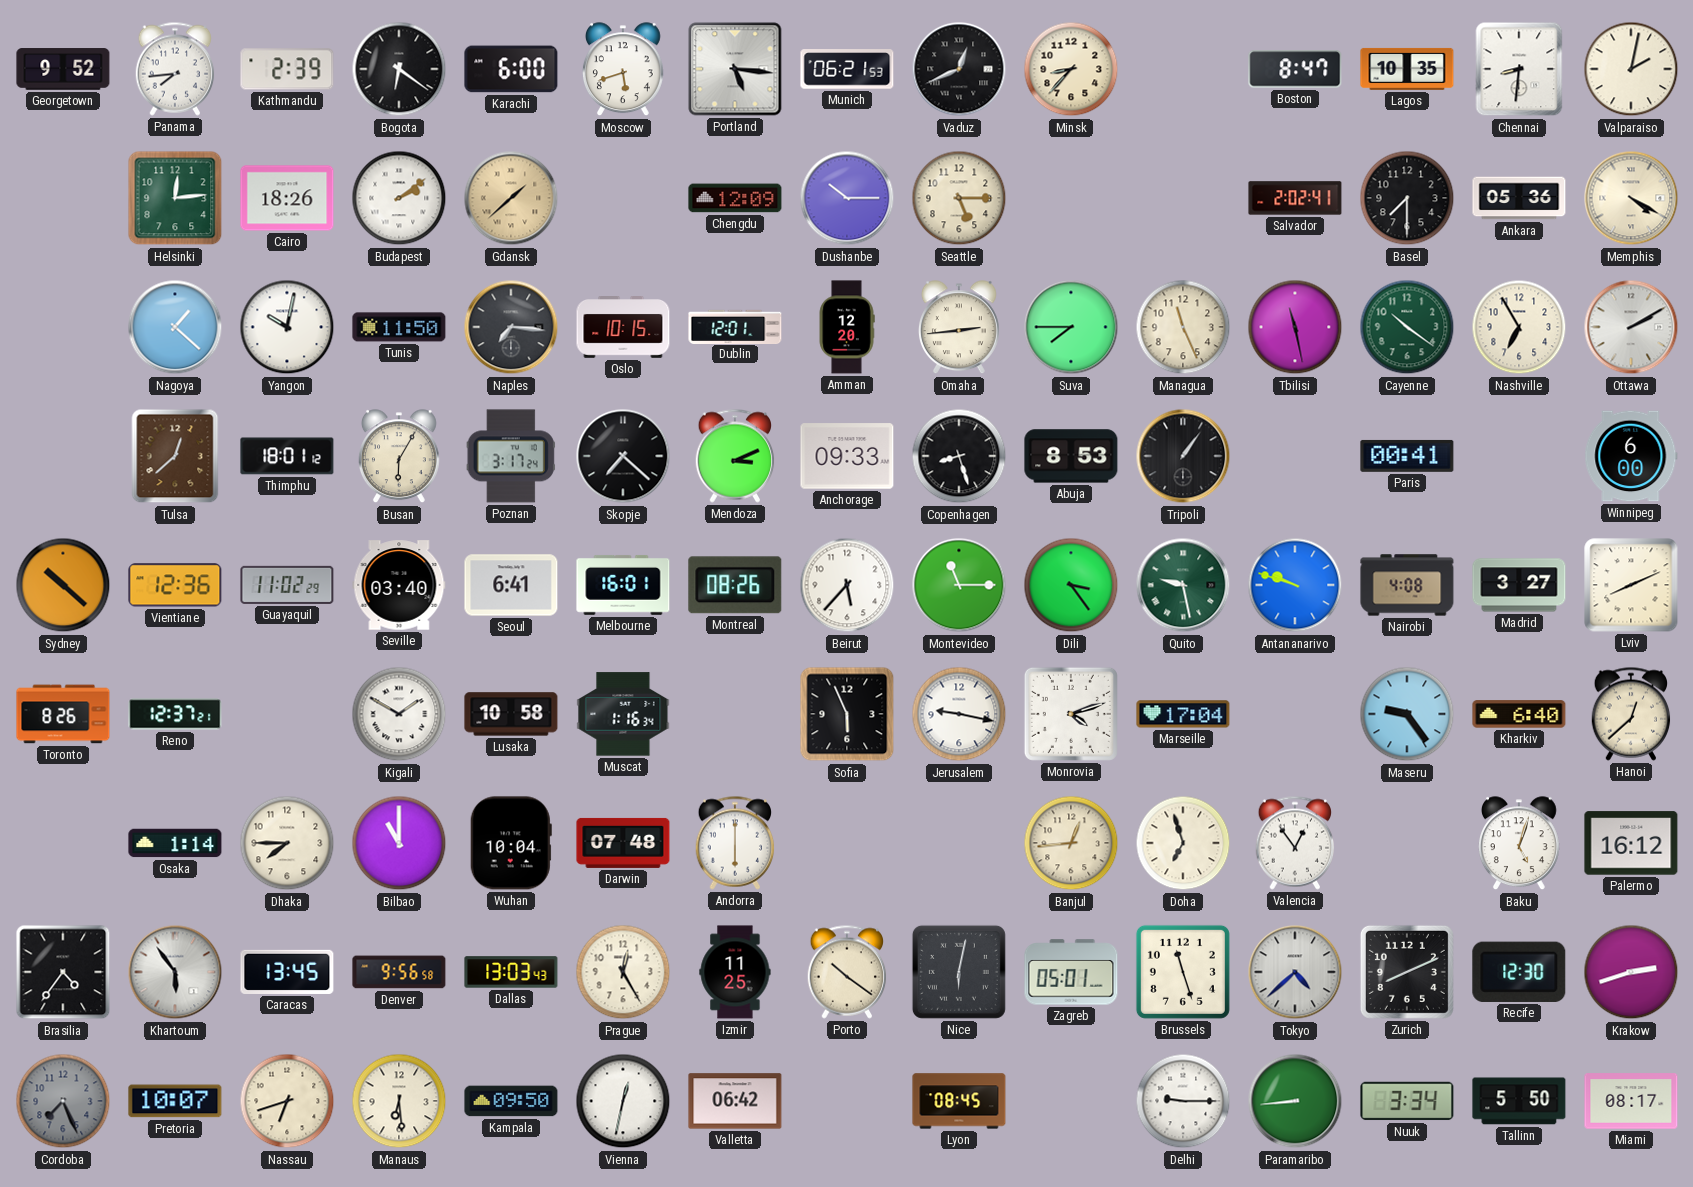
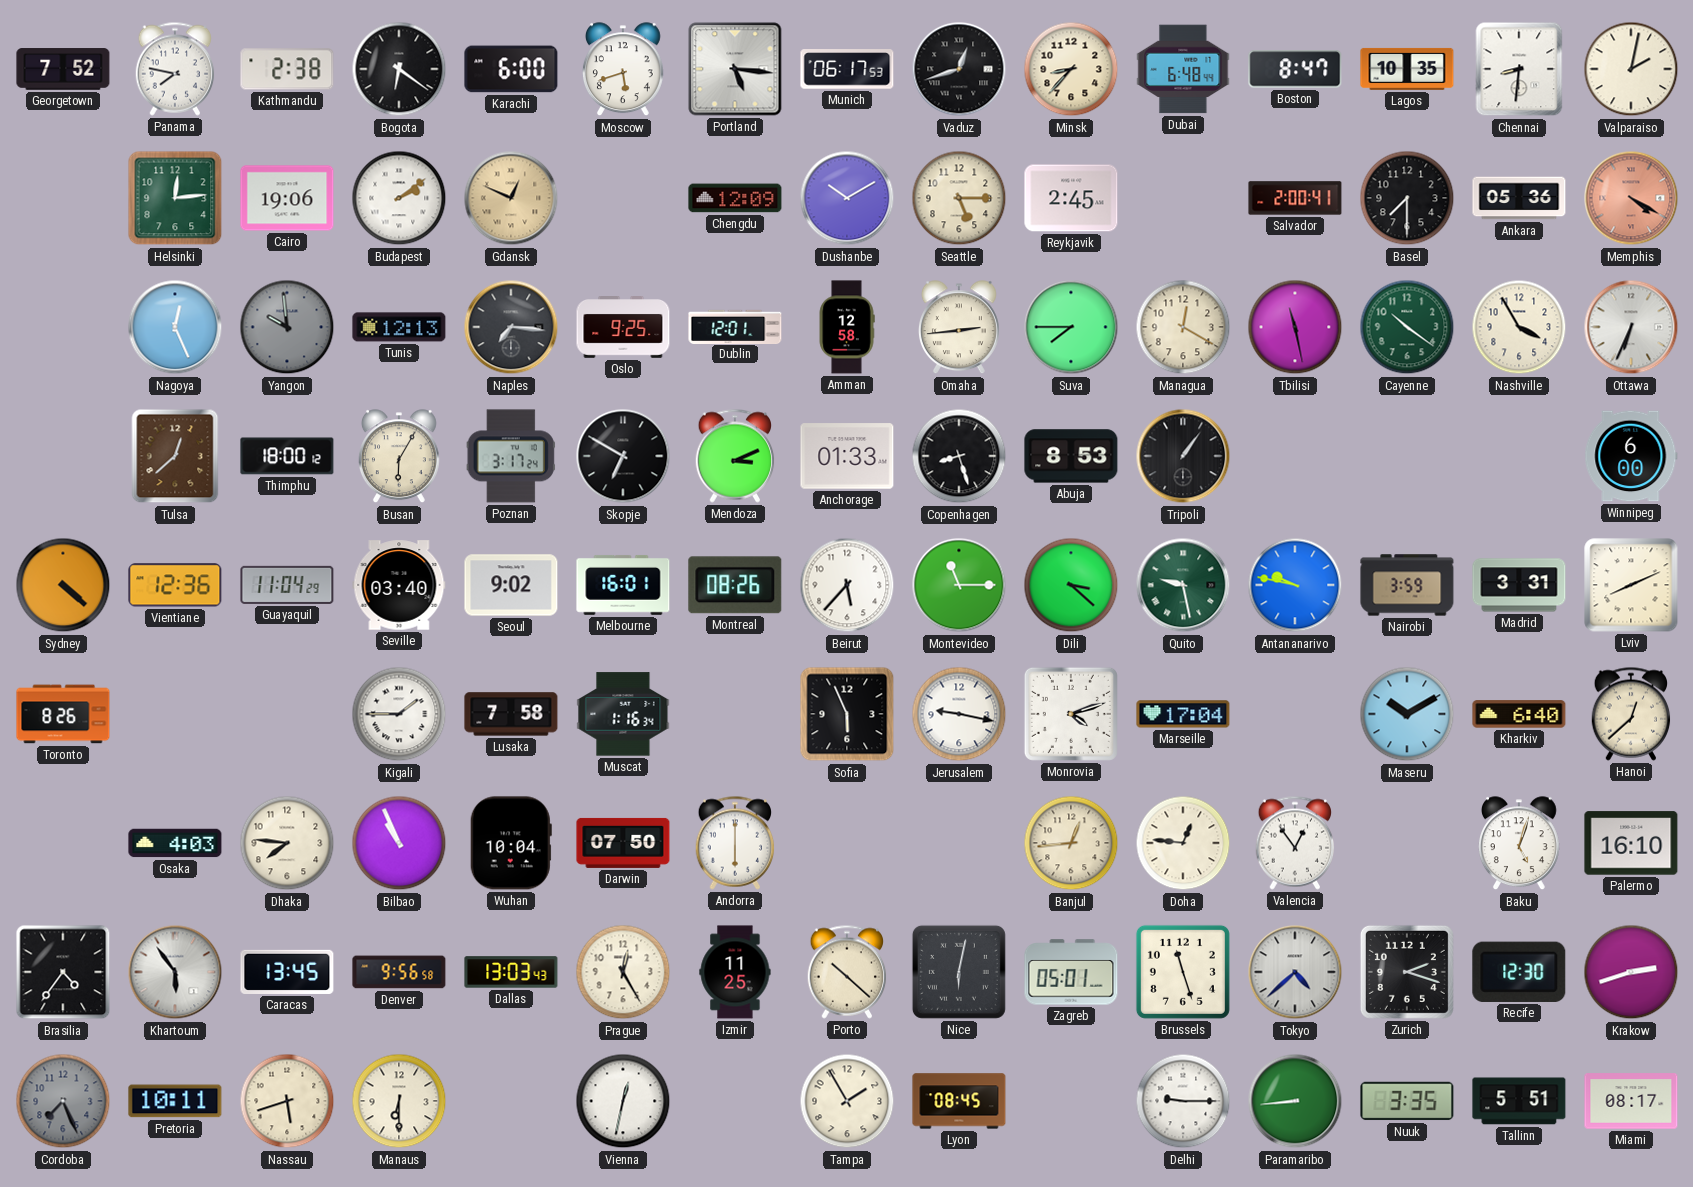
Georgetown: 9:52 -> 7:52 (63, 69)
Panama: 7:44 -> 7:47 (175, 69)
Kathmandu: 2:39 -> 2:38 (287, 69)
Munich: 06:21 -> 06:17 (847, 69)
Vaduz: 12:41 -> 12:42 (959, 69)
Dubai: none -> 6:48 (1183, 69)
Cairo: 18:26 -> 19:06 (287, 198)
Gdansk: 1:38 -> 12:49 (511, 198)
Dushanbe: 10:15 -> 10:10 (847, 198)
Reykjavik: none -> 2:45 (1071, 198)
Salvador: 2:02 -> 2:00 (1295, 198)
Memphis dial: cream -> salmon (1631, 198)
Nagoya: 1:22 -> 12:26 (175, 327)
Yangon: 10:02 -> 9:59 (287, 327)
Yangon dial: white -> grey (287, 327)
Tunis: 11:50 -> 12:13 (399, 327)
Oslo: 10:15 -> 9:25 (623, 328)
Amman: 12:20 -> 12:58 (847, 327)
Managua: 11:26 -> 12:20 (1183, 327)
Nashville: 6:55 -> 3:55 (1519, 327)
Ottawa: 2:10 -> 6:34 (1631, 327)
Thimphu: 18:01 -> 18:00 (287, 456)
Skopje: 7:22 -> 6:50 (623, 456)
Anchorage: 09:33 -> 01:33 (847, 456)
Paris: 00:41 -> none (1407, 456)
Sydney: 10:22 -> 4:22 (63, 585)
Guayaquil: 11:02 -> 11:04 (287, 585)
Seoul: 6:41 -> 9:02 (511, 585)
Dili: 3:24 -> 3:22 (1071, 585)
Antananarivo: 9:48 -> 9:47 (1295, 585)
Nairobi: 4:08 -> 3:59 (1407, 585)
Madrid: 3:27 -> 3:31 (1519, 585)
Reno: 12:37 -> none (175, 714)
Kigali: 1:50 -> 1:45 (399, 714)
Lusaka: 10:58 -> 7:58 (511, 714)
Maseru: 9:24 -> 10:10 (1407, 714)
Osaka: 1:14 -> 4:03 (175, 843)
Dhaka: 7:45 -> 7:46 (287, 843)
Bilbao: 11:00 -> 10:56 (399, 843)
Darwin: 07:48 -> 07:50 (623, 843)
Doha: 6:57 -> 12:46 (1183, 843)
Palermo: 16:12 -> 16:10 (1631, 843)
Porto: 10:21 -> 10:22 (847, 972)
Zurich: 8:11 -> 2:18 (1407, 972)
Pretoria: 10:07 -> 10:11 (175, 1101)
Nassau: 6:42 -> 5:42 (287, 1101)
Manaus: 6:29 -> 6:30 (399, 1101)
Kampala: 09:50 -> none (511, 1101)
Valletta: 06:42 -> none (735, 1101)
Tampa: none -> 1:55 (847, 1101)
Nuuk: 3:34 -> 3:35 (1407, 1101)
Tallinn: 5:50 -> 5:51 (1519, 1101)
